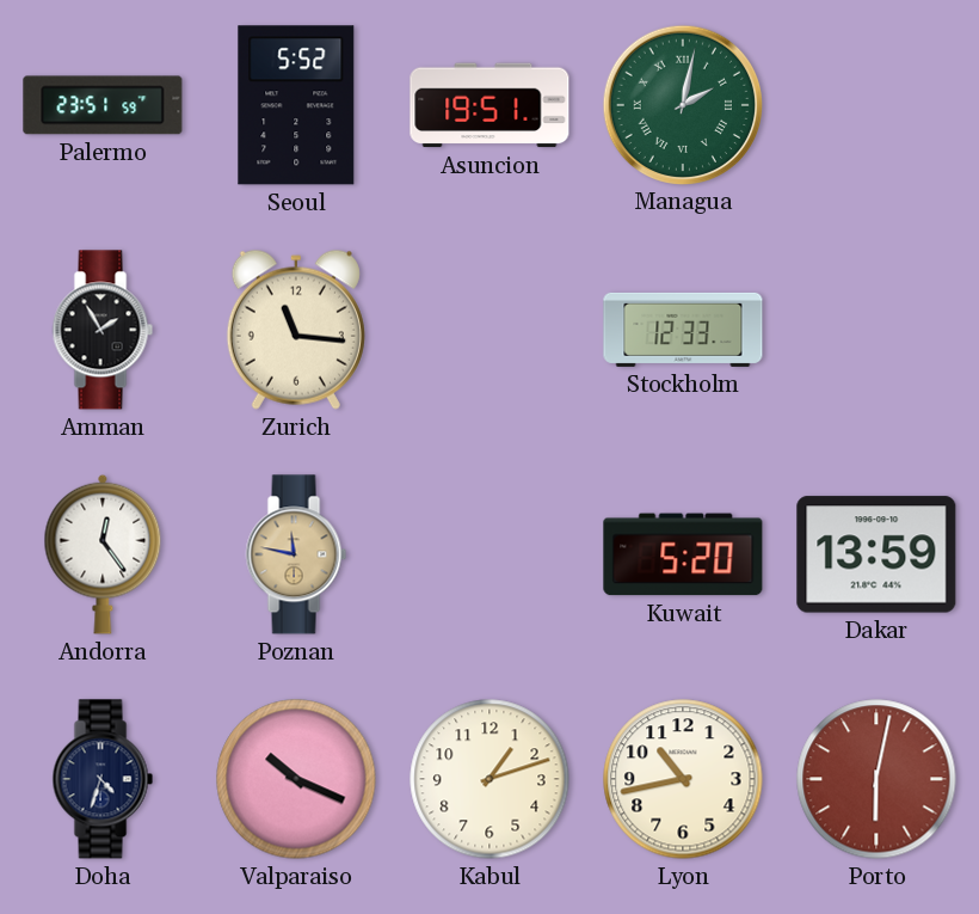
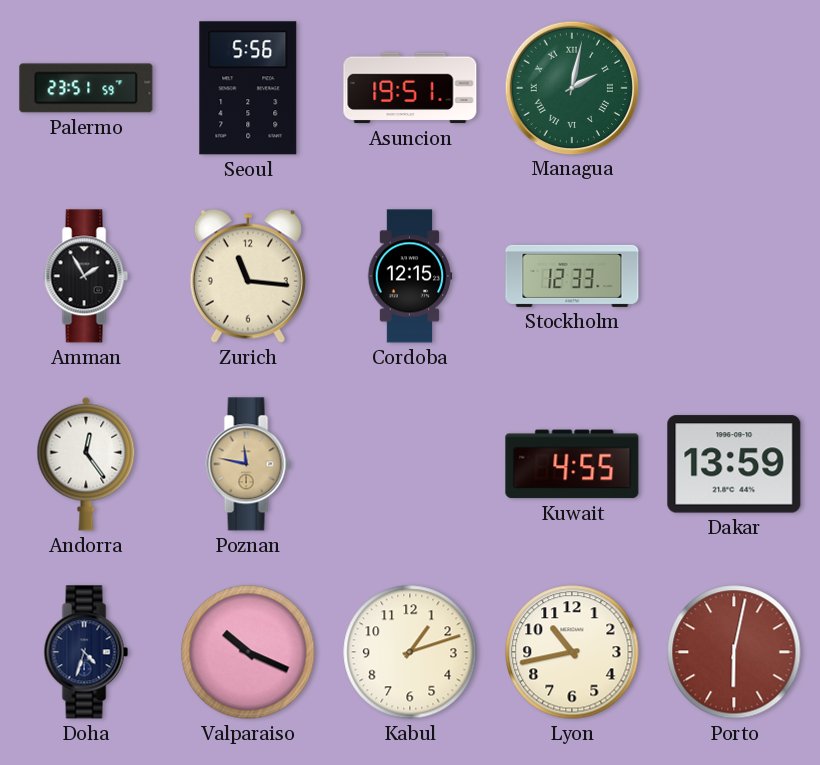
Seoul: 5:52 -> 5:56 (248, 88)
Cordoba: none -> 12:15 (410, 276)
Kuwait: 5:20 -> 4:55 (572, 464)
